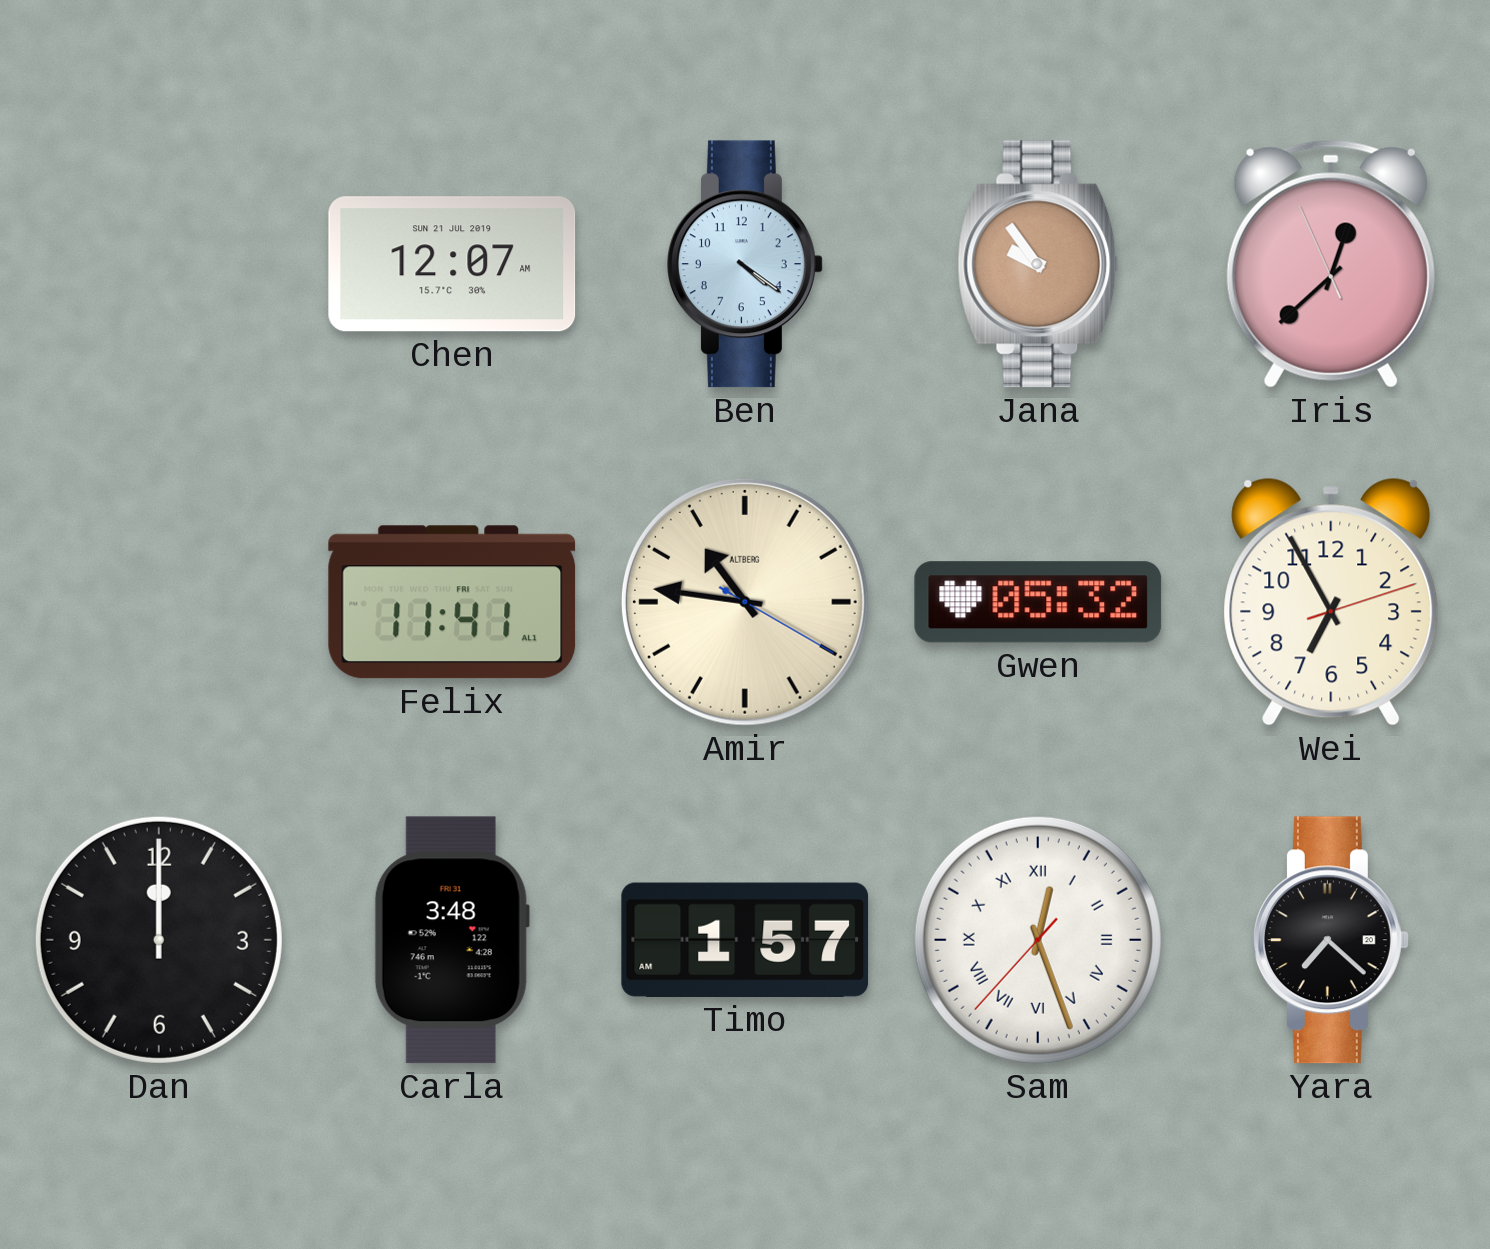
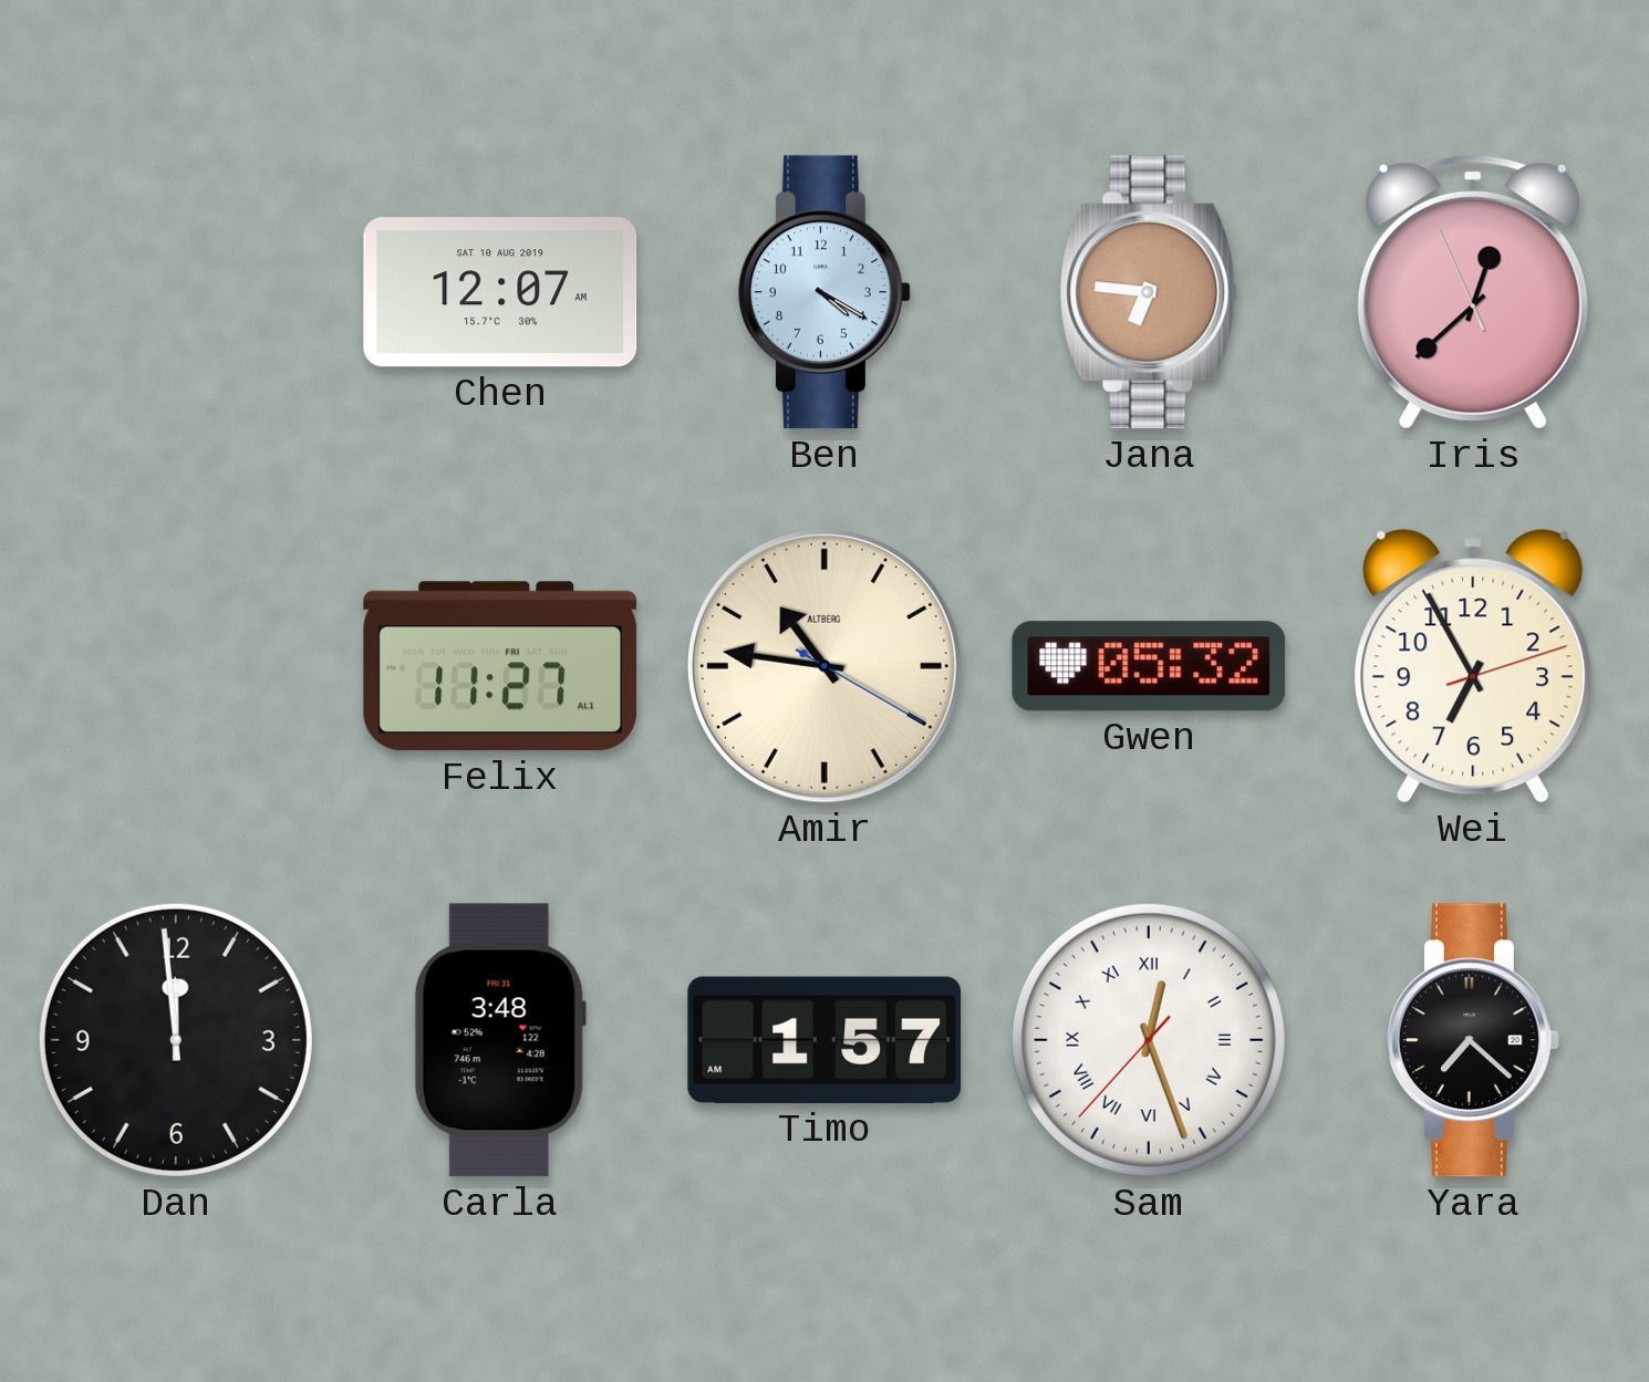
Chen date: SUN 21 JUL 2019 -> SAT 10 AUG 2019 (500, 292)
Ben: 4:21 -> 4:20 (824, 292)
Jana: 9:54 -> 6:46 (1149, 292)
Felix: 11:41 -> 11:27 (500, 666)
Dan: 12:00 -> 11:59 (176, 1040)
